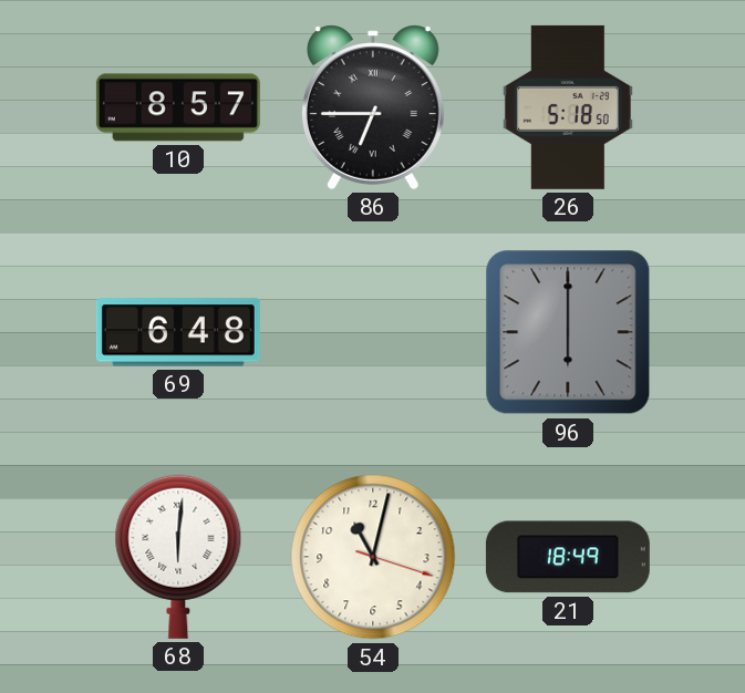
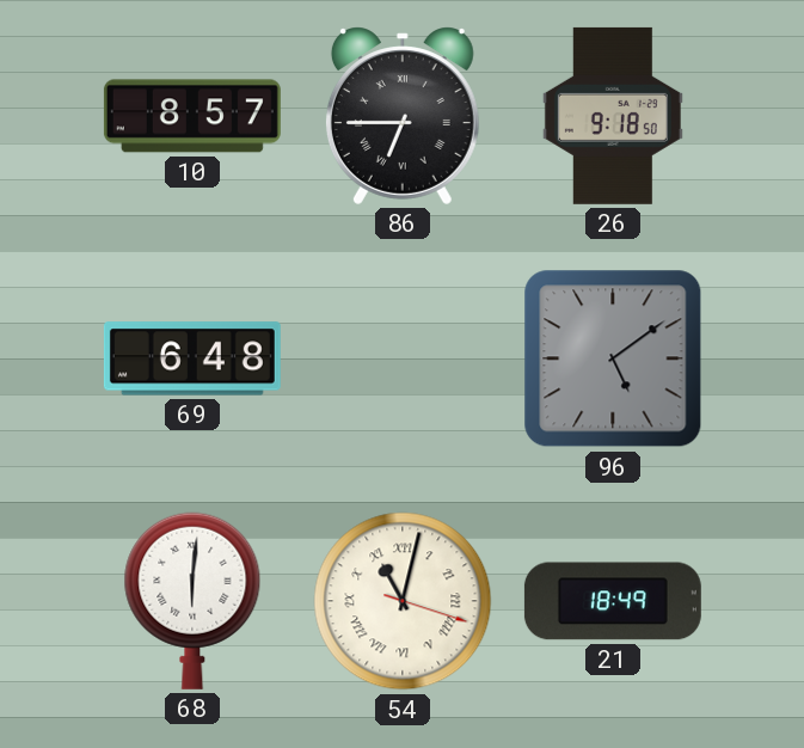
26: 5:18 -> 9:18 (613, 116)
96: 6:00 -> 5:09 (613, 358)
54 numerals: Arabic -> Roman (403, 601)
